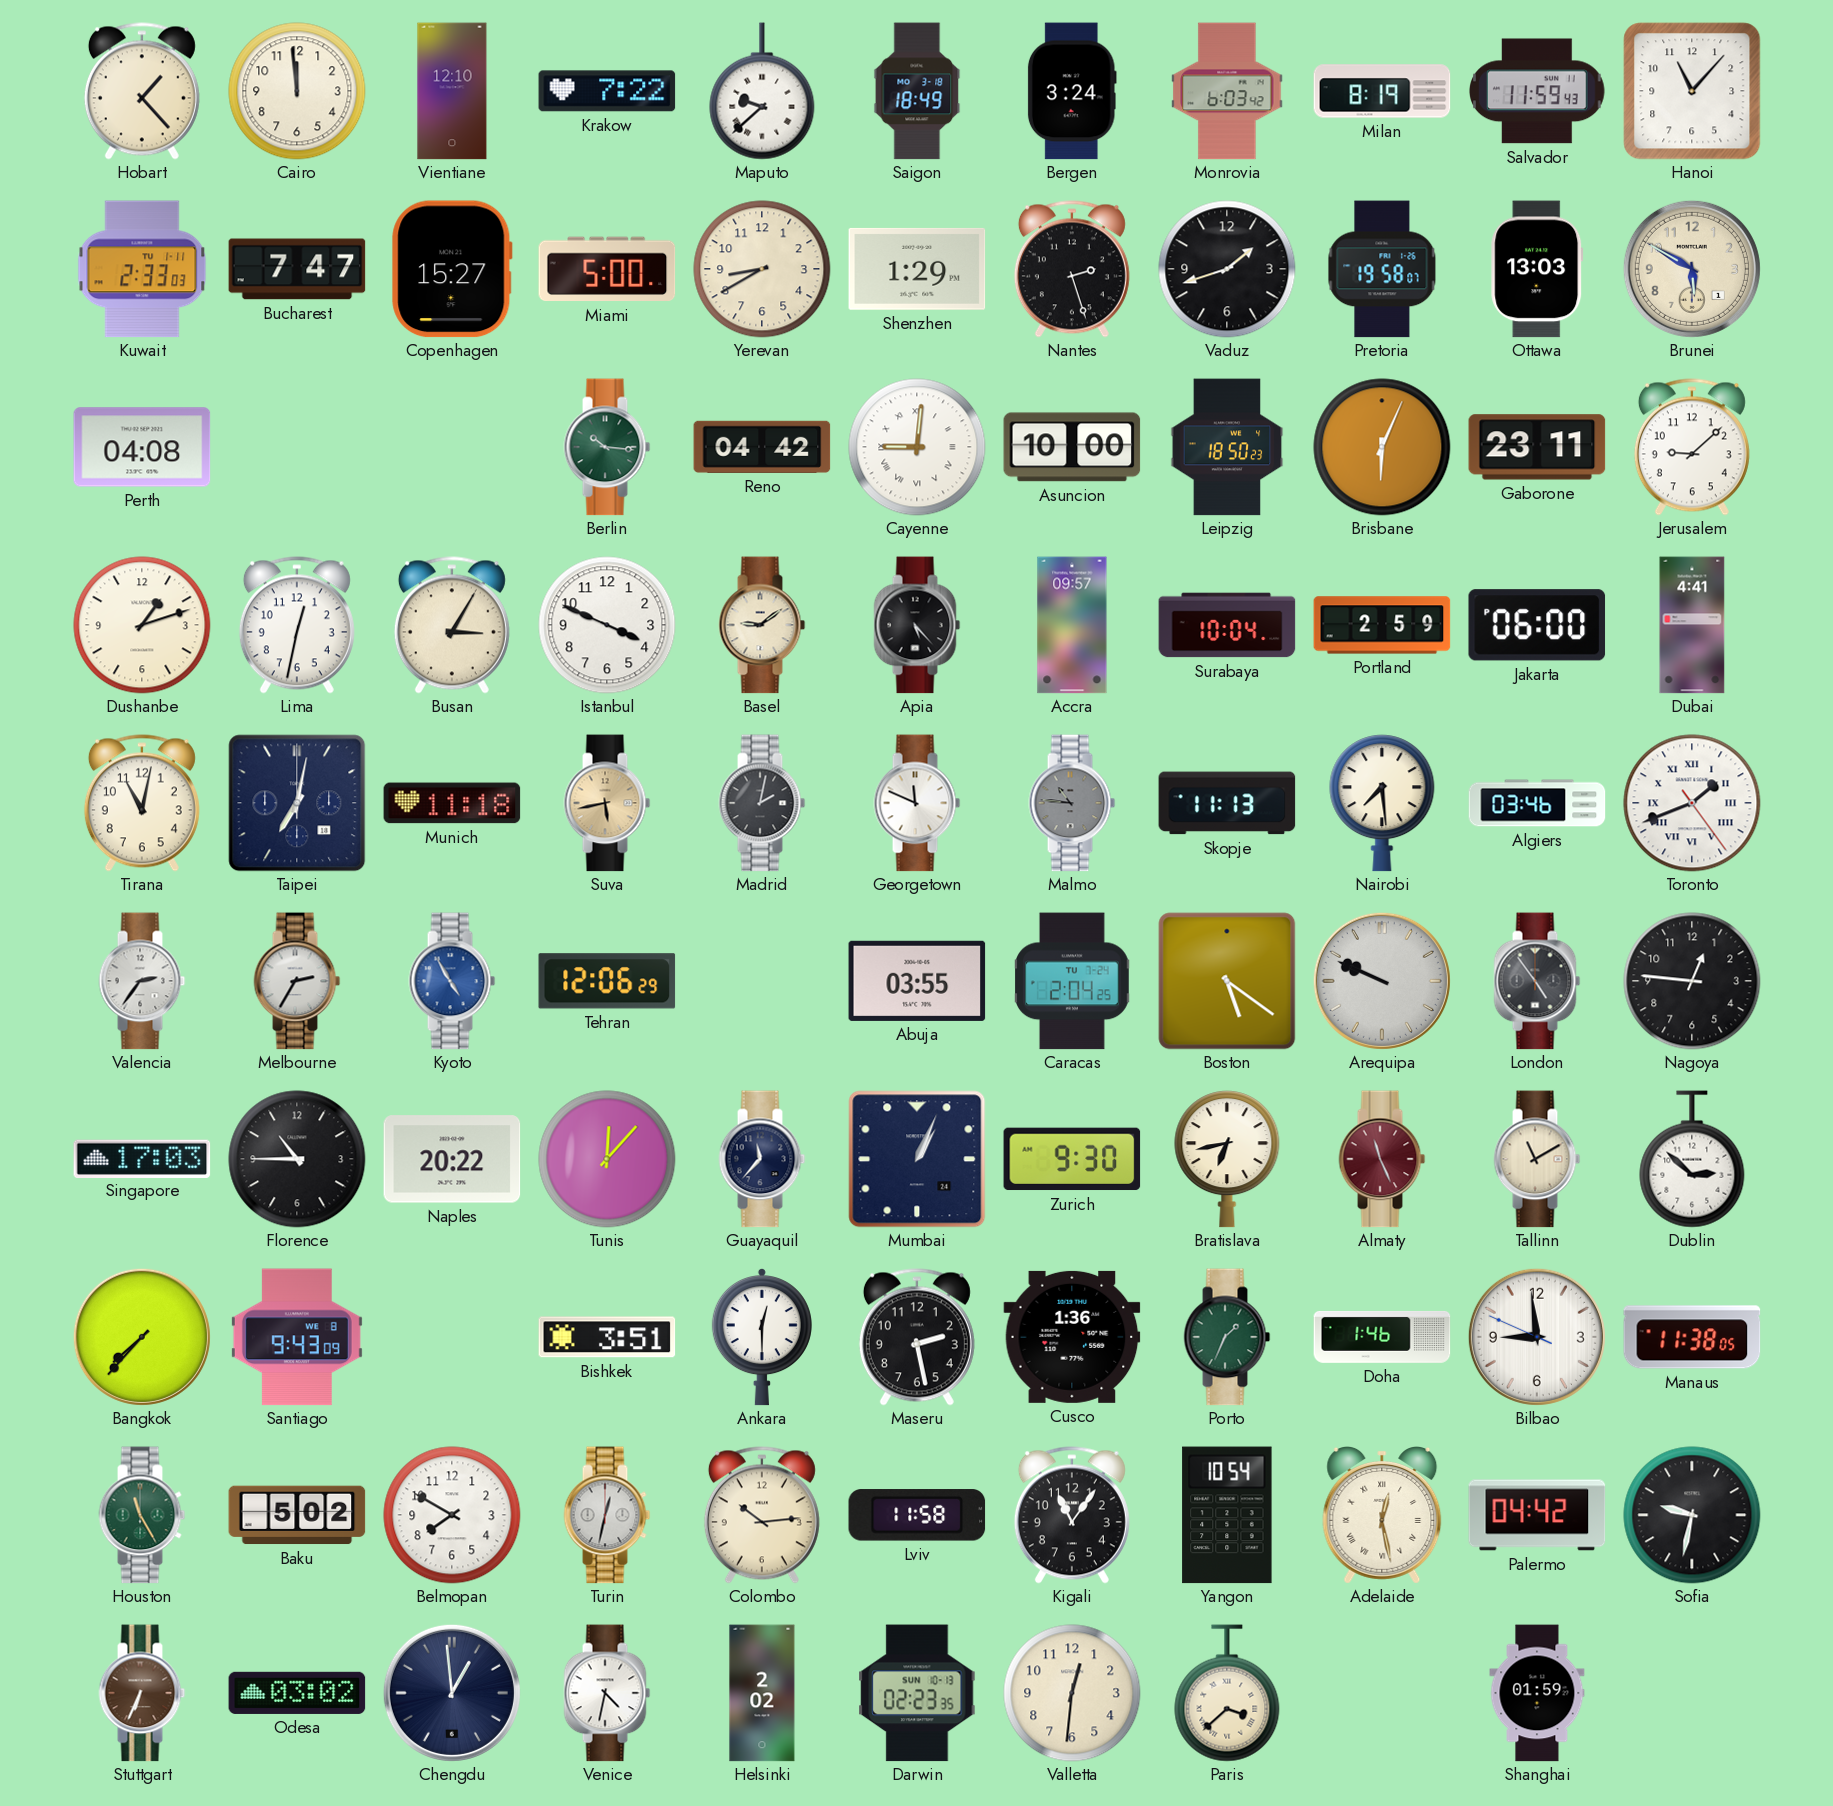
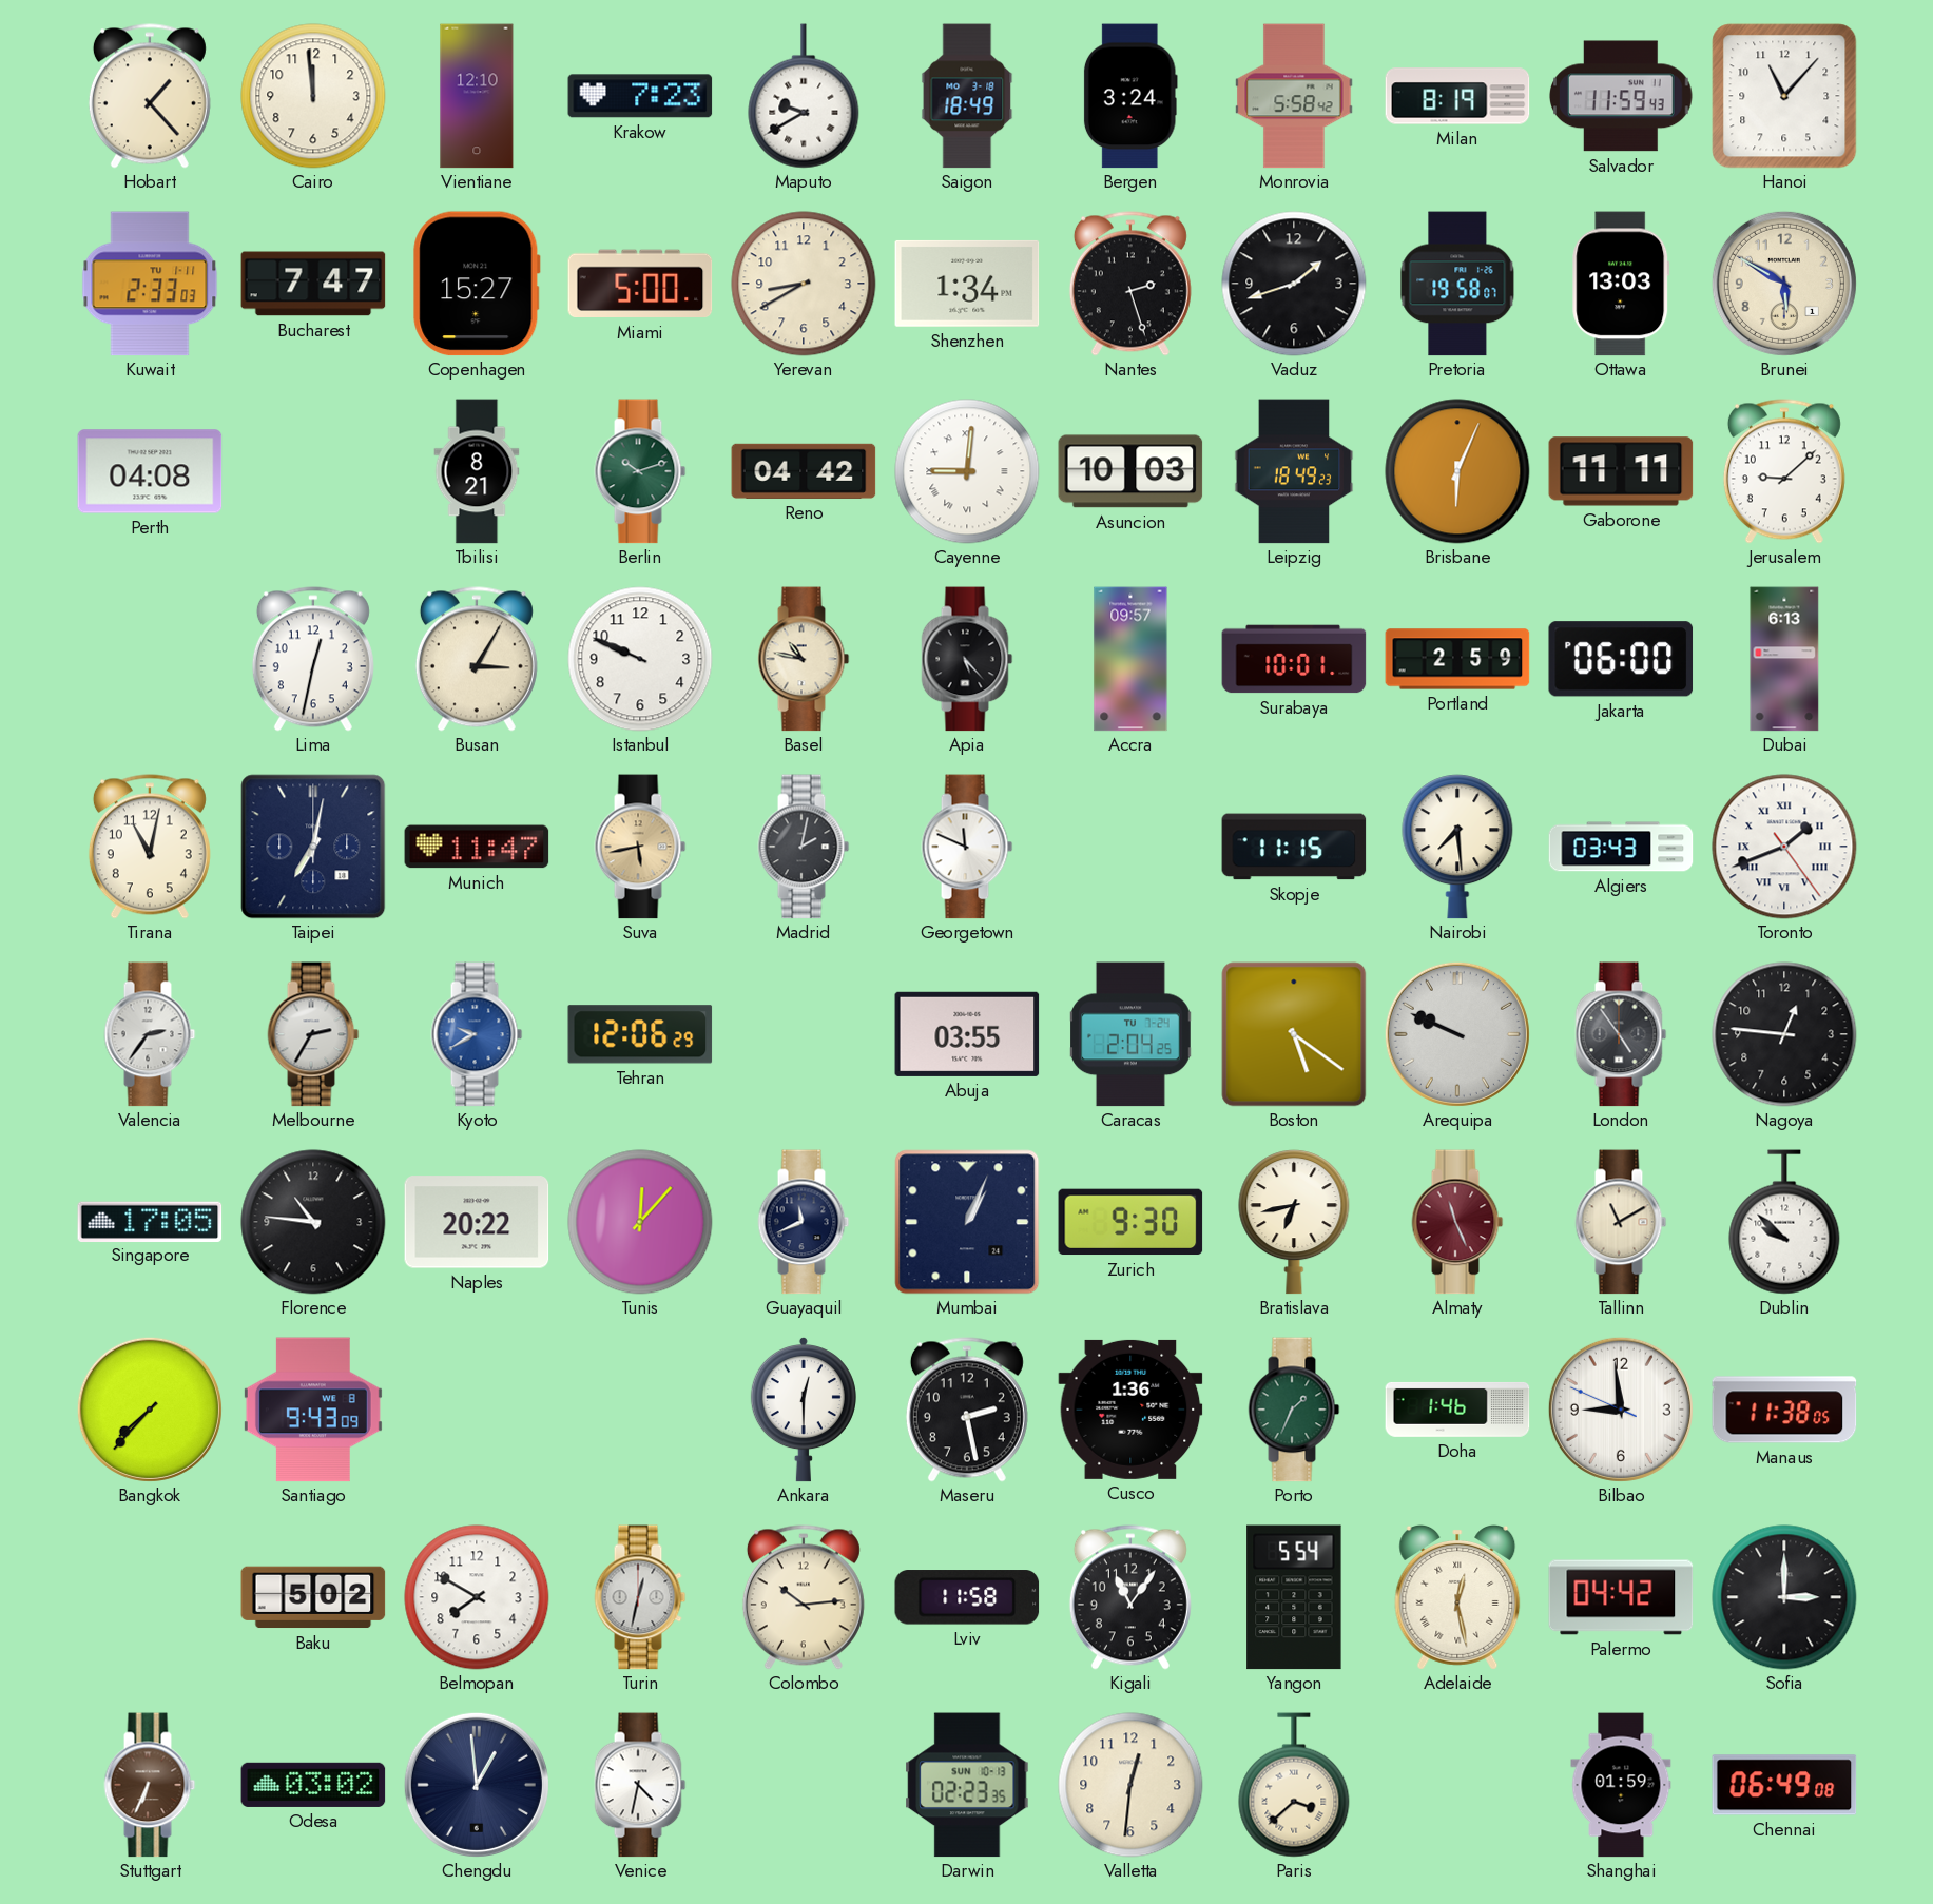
Krakow: 7:22 -> 7:23 (640, 96)
Maputo: 9:38 -> 9:40 (804, 96)
Monrovia: 6:03 -> 5:58 (1294, 96)
Shenzhen: 1:29 -> 1:34 (967, 284)
Tbilisi: none -> 8:21 (477, 471)
Berlin: 10:16 -> 10:12 (640, 471)
Asuncion: 10:00 -> 10:03 (1130, 471)
Leipzig: 18:50 -> 18:49 (1294, 471)
Gaborone: 23:11 -> 11:11 (1621, 471)
Dushanbe: 1:12 -> none (142, 625)
Istanbul: 3:49 -> 9:49 (640, 659)
Basel: 9:09 -> 10:47 (804, 659)
Surabaya: 10:04 -> 10:01 (1294, 659)
Dubai: 4:41 -> 6:13 (1784, 659)
Munich: 11:18 -> 11:47 (477, 847)
Malmo: 10:46 -> none (1072, 803)
Skopje: 11:13 -> 11:15 (1294, 847)
Algiers: 03:46 -> 03:43 (1621, 847)
Kyoto: 4:55 -> 9:40 (477, 1034)
Singapore: 17:03 -> 17:05 (150, 1221)
Florence: 10:45 -> 10:46 (313, 1222)
Guayaquil: 11:37 -> 11:41 (804, 1222)
Dublin: 2:52 -> 9:52 (1784, 1222)
Bishkek: 3:51 -> none (607, 1337)
Houston: 11:25 -> none (142, 1515)
Yangon: 10:54 -> 5:54 (1294, 1597)
Sofia: 9:32 -> 3:00 (1784, 1597)
Helsinki: 2:02 -> none (762, 1693)
Chennai: none -> 06:49 (1784, 1785)
